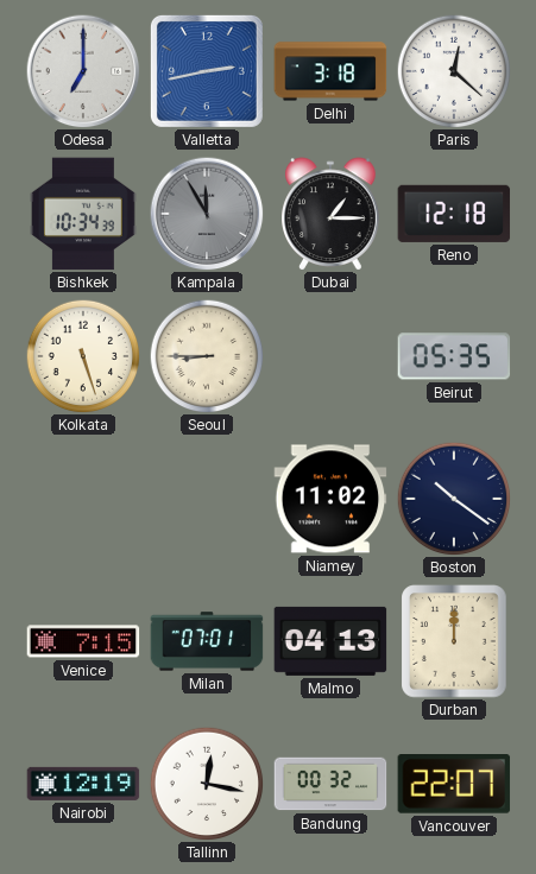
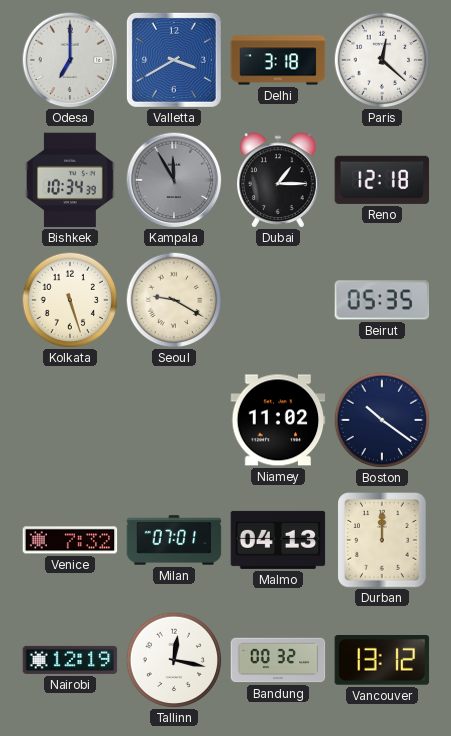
Valletta: 2:43 -> 3:40 (174, 60)
Seoul: 8:45 -> 9:20 (174, 300)
Venice: 7:15 -> 7:32 (70, 540)
Vancouver: 22:07 -> 13:12 (382, 661)
